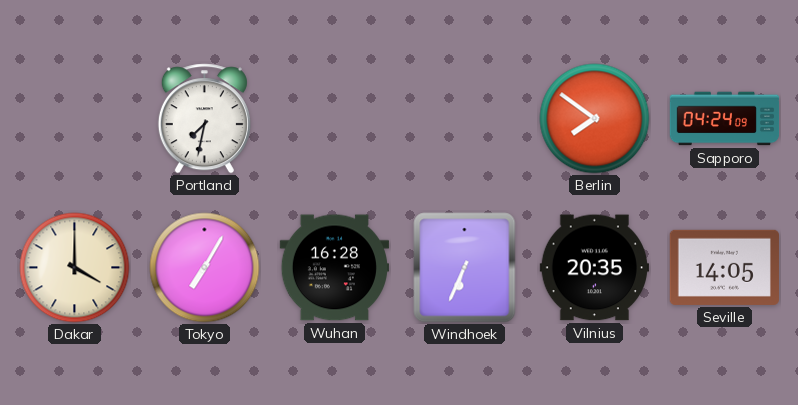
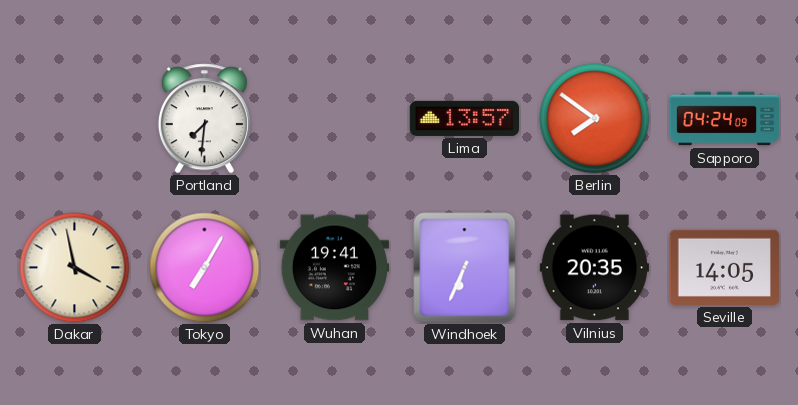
Portland: 7:32 -> 7:31 (204, 119)
Lima: none -> 13:57 (464, 118)
Dakar: 4:00 -> 3:58 (75, 268)
Wuhan: 16:28 -> 19:41 (334, 268)
